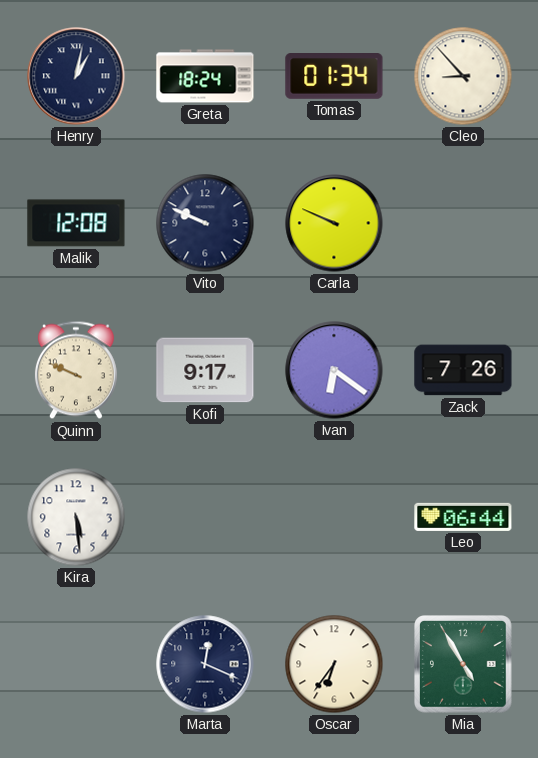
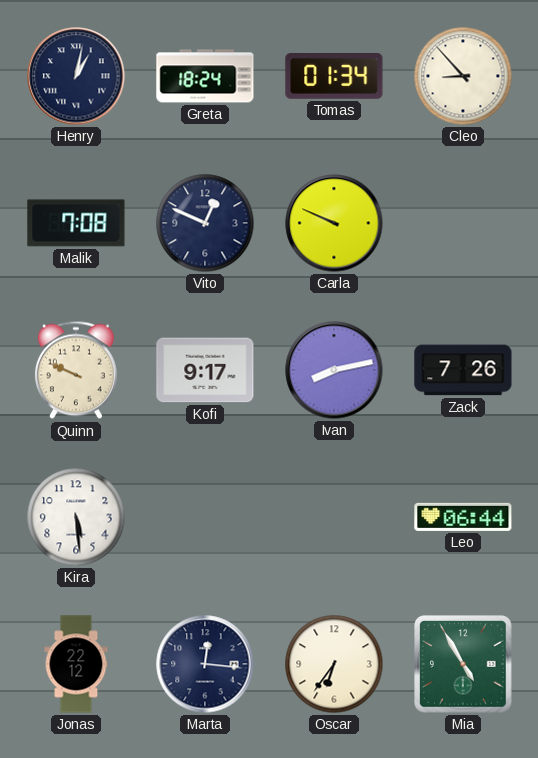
Malik: 12:08 -> 7:08 (76, 223)
Vito: 9:49 -> 12:49 (205, 223)
Ivan: 6:21 -> 8:13 (334, 370)
Jonas: none -> 22:12 (76, 664)
Marta: 12:19 -> 12:16 (205, 664)
